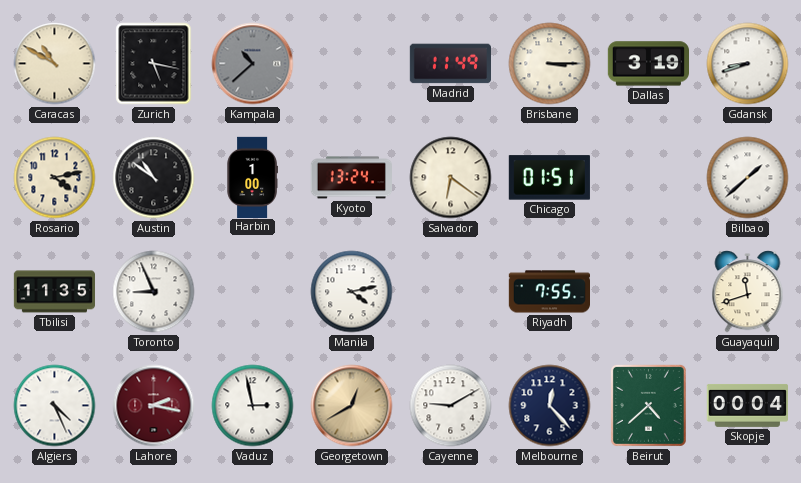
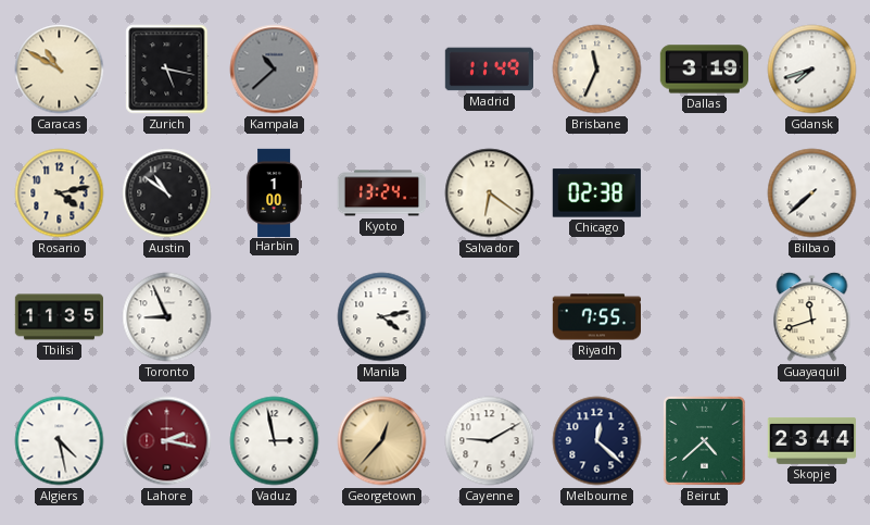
Brisbane: 3:15 -> 11:34 (597, 70)
Gdansk: 8:42 -> 7:42 (812, 70)
Chicago: 01:51 -> 02:38 (596, 193)
Bilbao: 1:38 -> 7:38 (812, 193)
Algiers: 4:26 -> 4:28 (60, 441)
Georgetown: 12:40 -> 12:37 (382, 441)
Melbourne: 12:23 -> 12:22 (597, 441)
Skopje: 00:04 -> 23:44 (811, 440)
